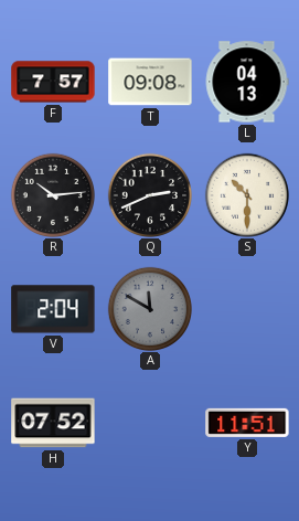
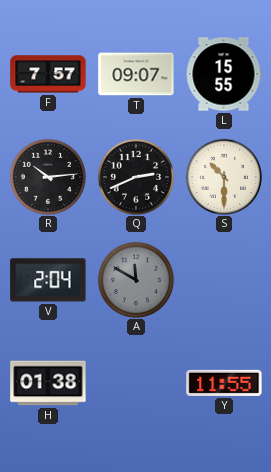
T: 09:08 -> 09:07 (136, 74)
L: 04:13 -> 15:55 (224, 74)
H: 07:52 -> 01:38 (48, 383)
Y: 11:51 -> 11:55 (224, 383)
